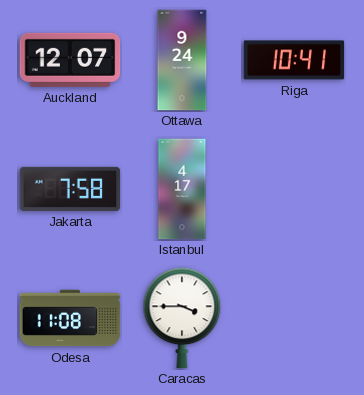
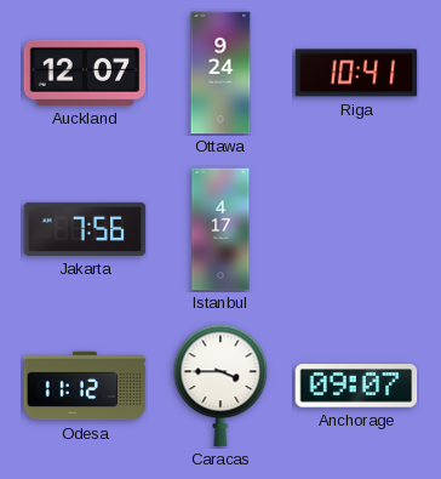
Jakarta: 7:58 -> 7:56 (85, 229)
Odesa: 11:08 -> 11:12 (85, 386)
Anchorage: none -> 09:07 (356, 386)
